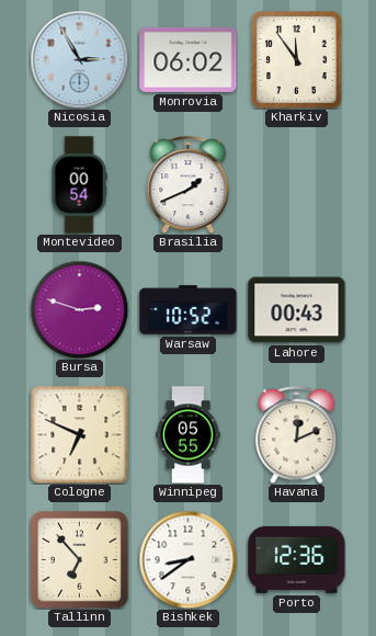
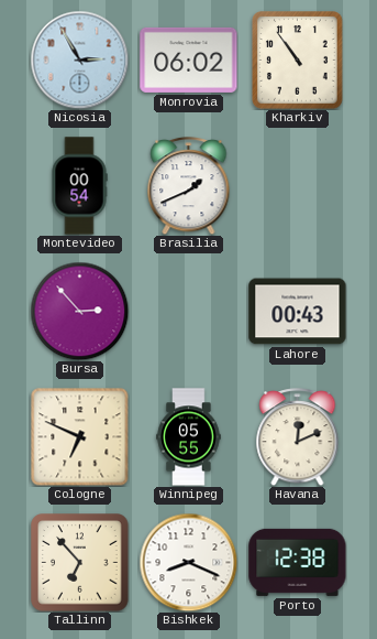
Kharkiv: 11:54 -> 10:54 (298, 61)
Bursa: 2:48 -> 2:53 (79, 311)
Warsaw: 10:52 -> none (189, 310)
Bishkek: 8:39 -> 8:19 (188, 562)
Porto: 12:36 -> 12:38 (298, 562)
